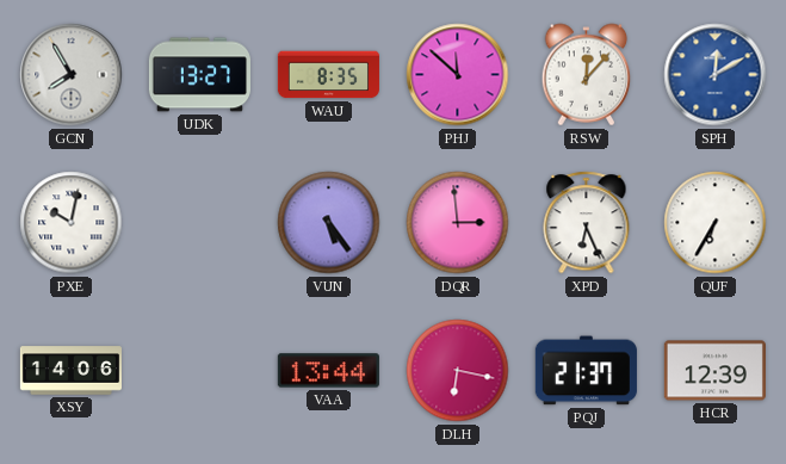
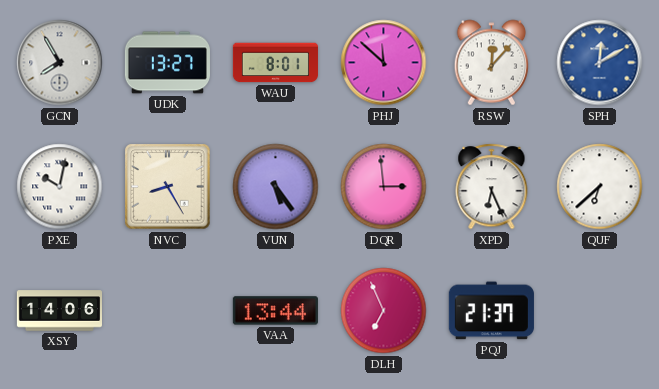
WAU: 8:35 -> 8:01 (275, 63)
NVC: none -> 8:25 (168, 187)
QUF: 6:35 -> 6:38 (600, 187)
DLH: 6:17 -> 6:56 (384, 311)
HCR: 12:39 -> none (714, 371)
